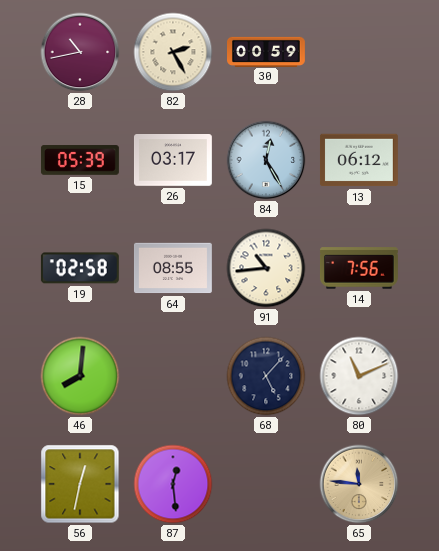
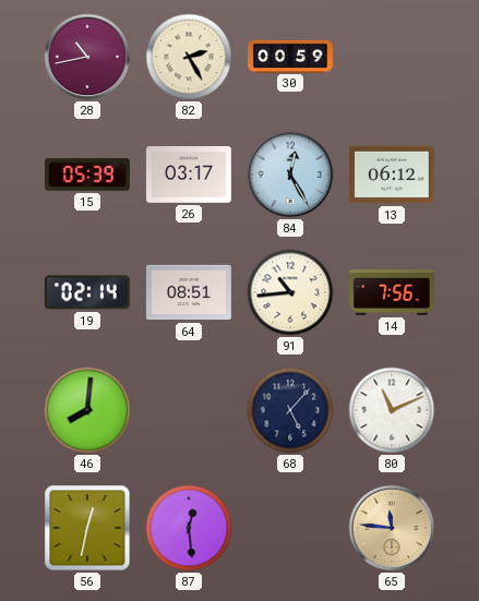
19: 02:58 -> 02:14 (87, 292)
64: 08:55 -> 08:51 (189, 292)
